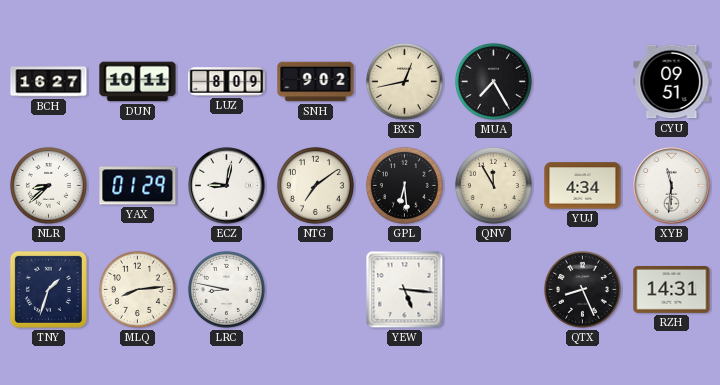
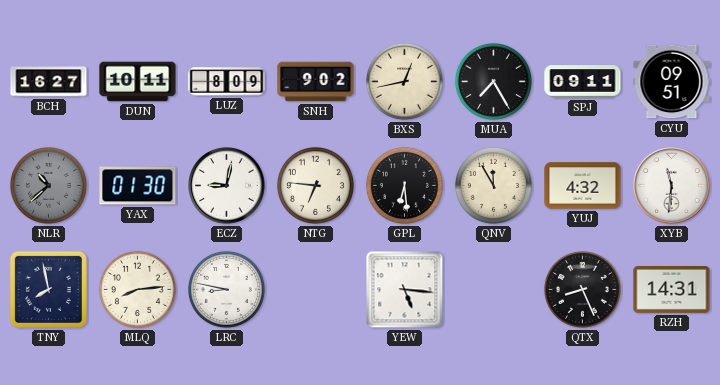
SPJ: none -> 09:11 (583, 82)
NLR: 8:38 -> 10:38 (48, 185)
NLR dial: white -> grey (48, 185)
YAX: 01:29 -> 01:30 (138, 186)
NTG: 7:09 -> 6:46 (315, 185)
YUJ: 4:34 -> 4:32 (583, 186)
TNY: 1:33 -> 7:58 (48, 289)
